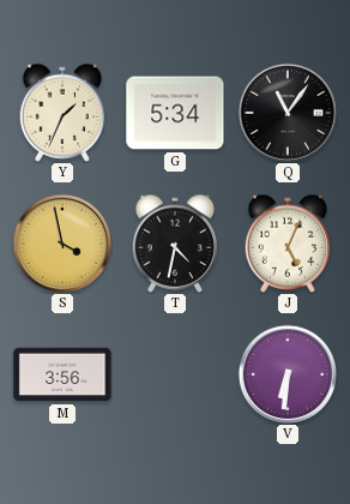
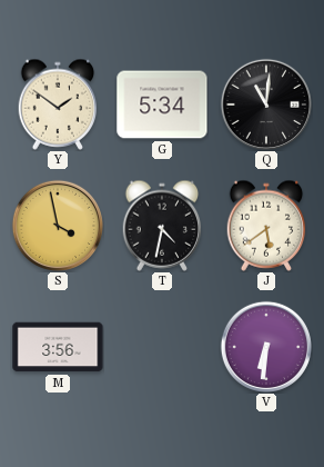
Y: 1:34 -> 1:51 (58, 105)
Q: 11:06 -> 11:01 (266, 105)
J: 5:04 -> 5:39 (266, 226)
